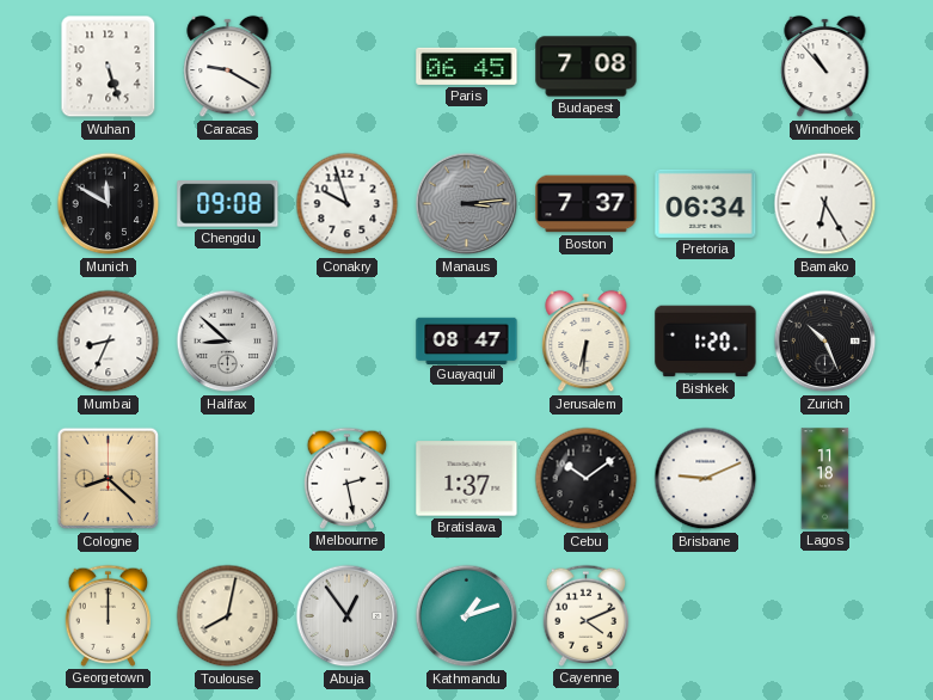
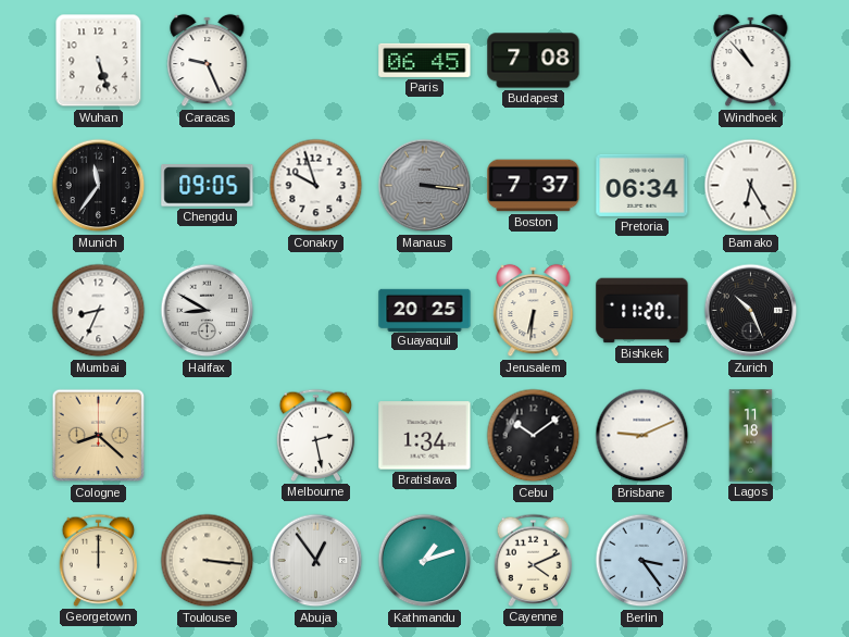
Caracas: 9:20 -> 9:26 (208, 61)
Munich: 11:50 -> 11:36 (99, 186)
Chengdu: 09:08 -> 09:05 (208, 186)
Manaus: 3:14 -> 3:16 (425, 186)
Halifax: 8:52 -> 8:50 (208, 311)
Guayaquil: 08:47 -> 20:25 (425, 310)
Bishkek: 1:20 -> 11:20 (642, 311)
Bratislava: 1:37 -> 1:34 (425, 436)
Toulouse: 8:02 -> 3:16 (208, 561)
Berlin: none -> 3:24 (642, 561)
